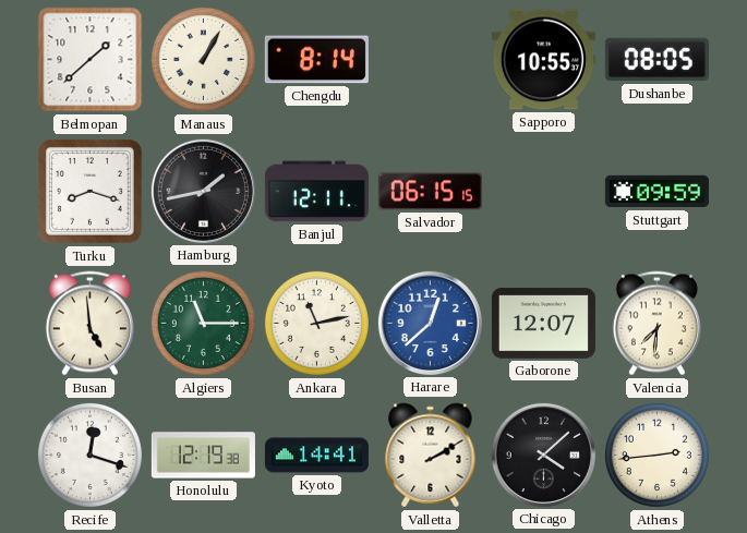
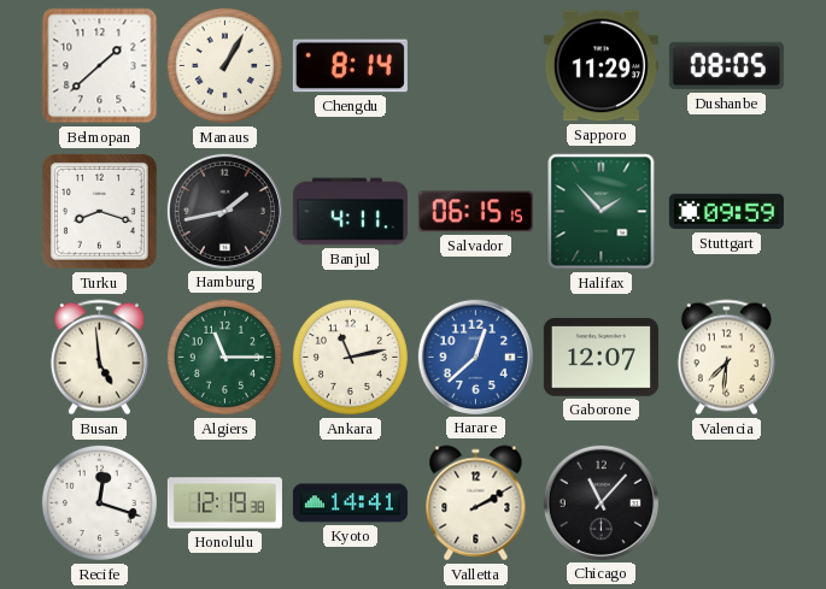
Sapporo: 10:55 -> 11:29 (601, 66)
Banjul: 12:11 -> 4:11 (350, 212)
Halifax: none -> 1:53 (602, 212)
Chicago: 4:08 -> 11:07 (601, 502)
Athens: 2:44 -> none (656, 455)
